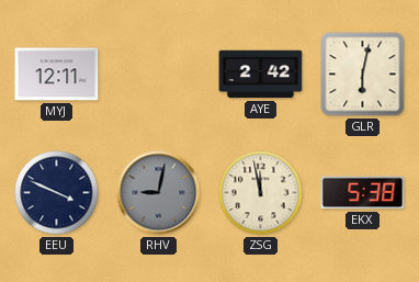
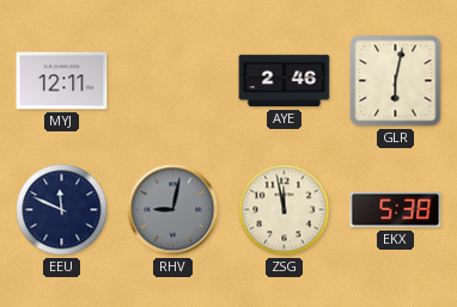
AYE: 2:42 -> 2:46 (285, 81)
EEU: 3:49 -> 11:49 (62, 210)
